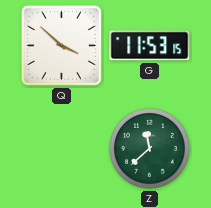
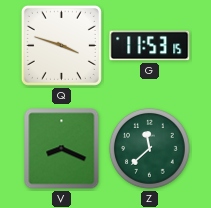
Q: 3:52 -> 3:48 (61, 45)
V: none -> 8:19 (62, 149)
